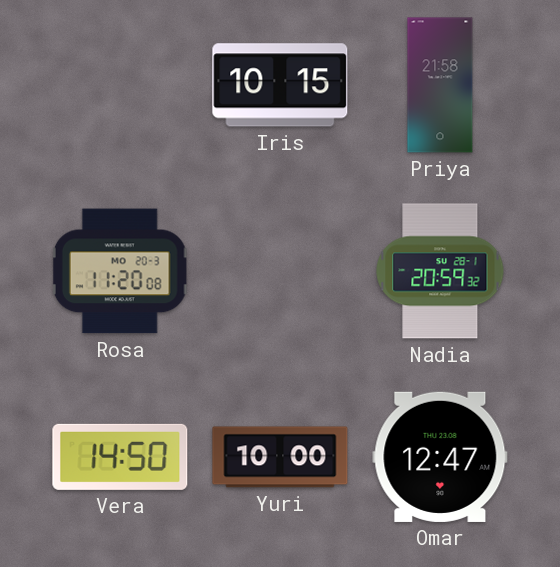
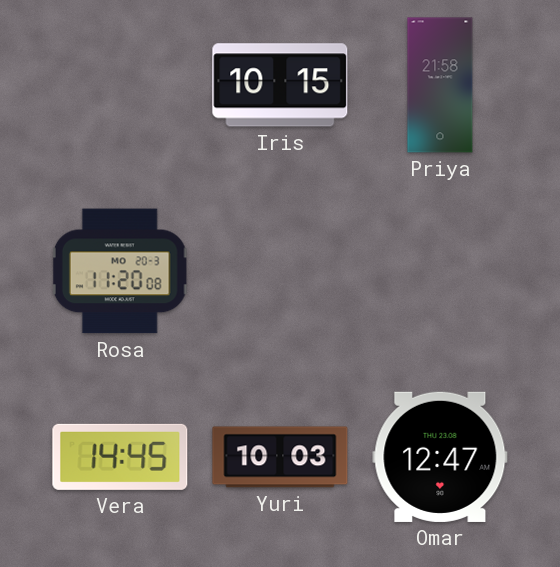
Nadia: 20:59 -> none (440, 271)
Vera: 14:50 -> 14:45 (120, 457)
Yuri: 10:00 -> 10:03 (280, 457)
